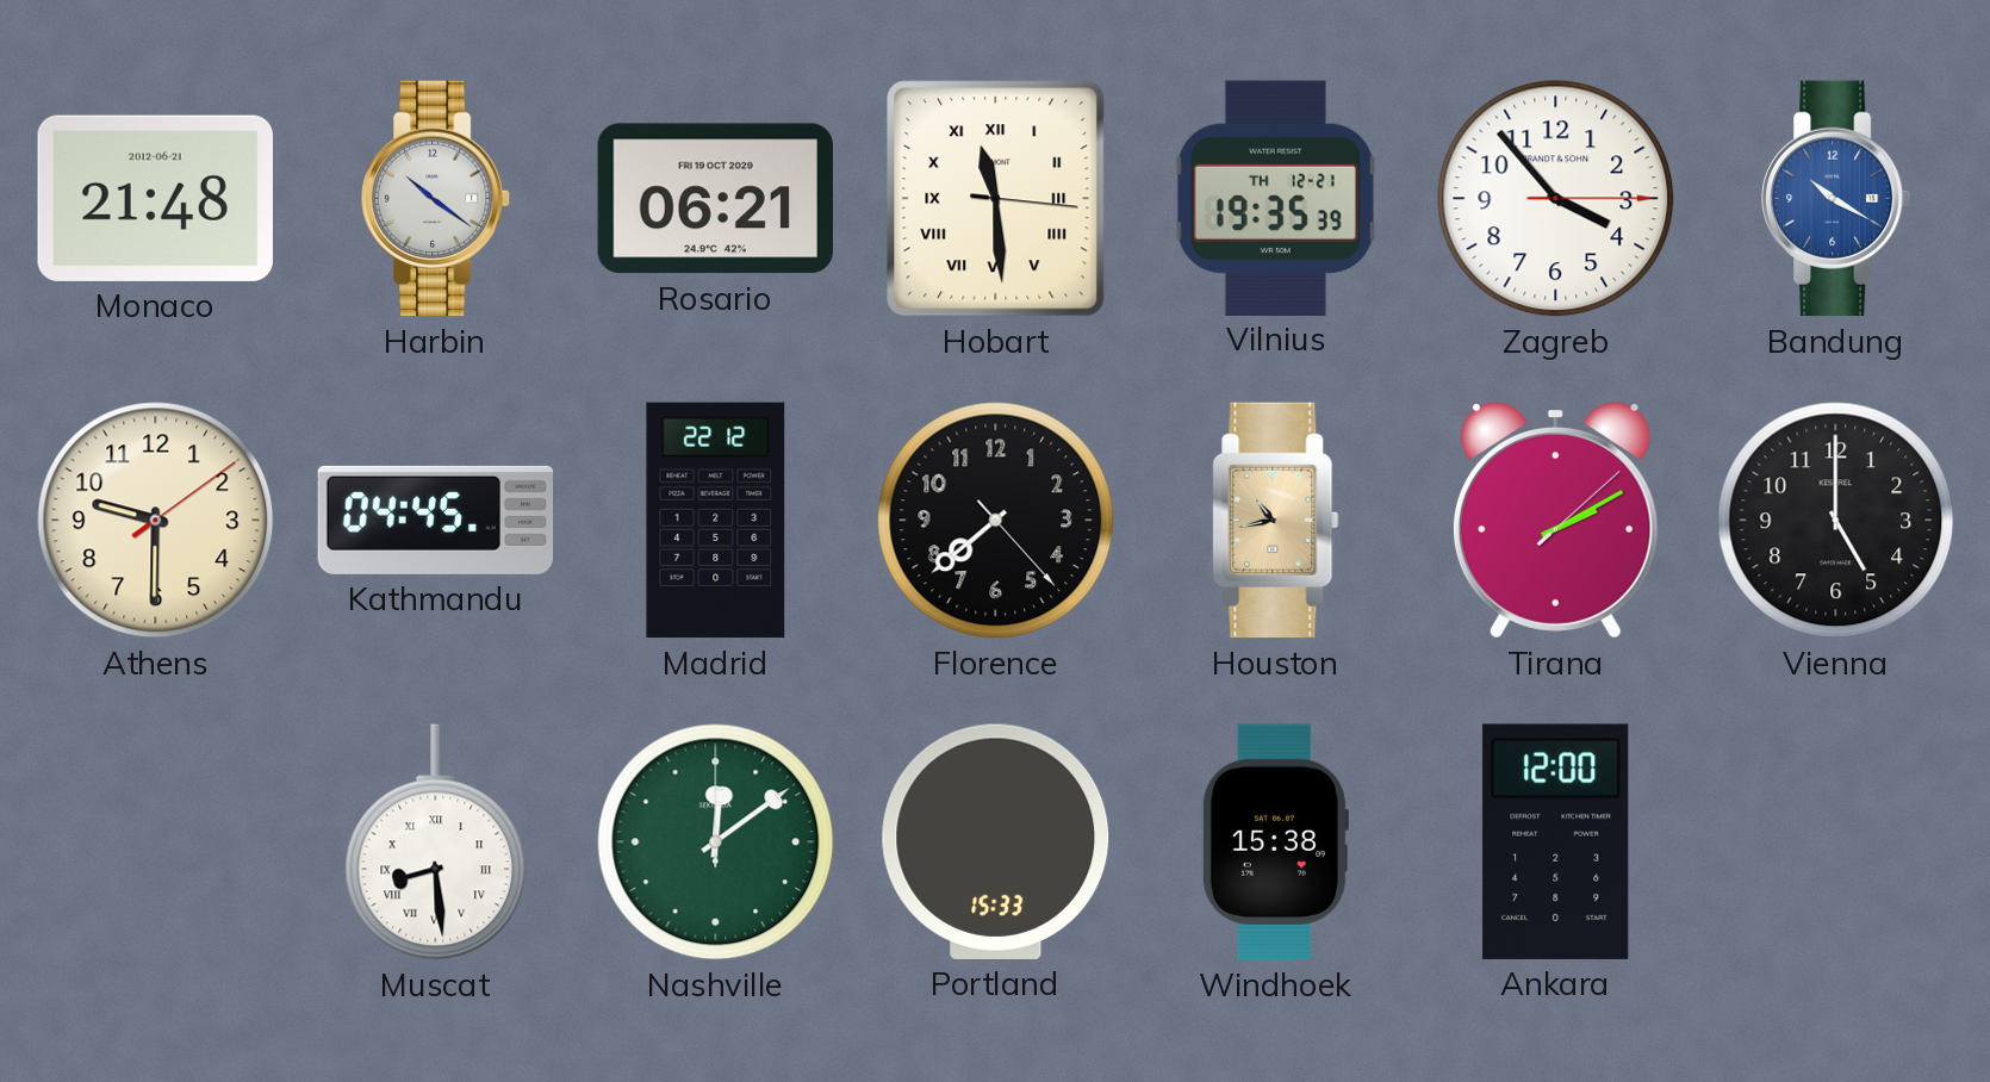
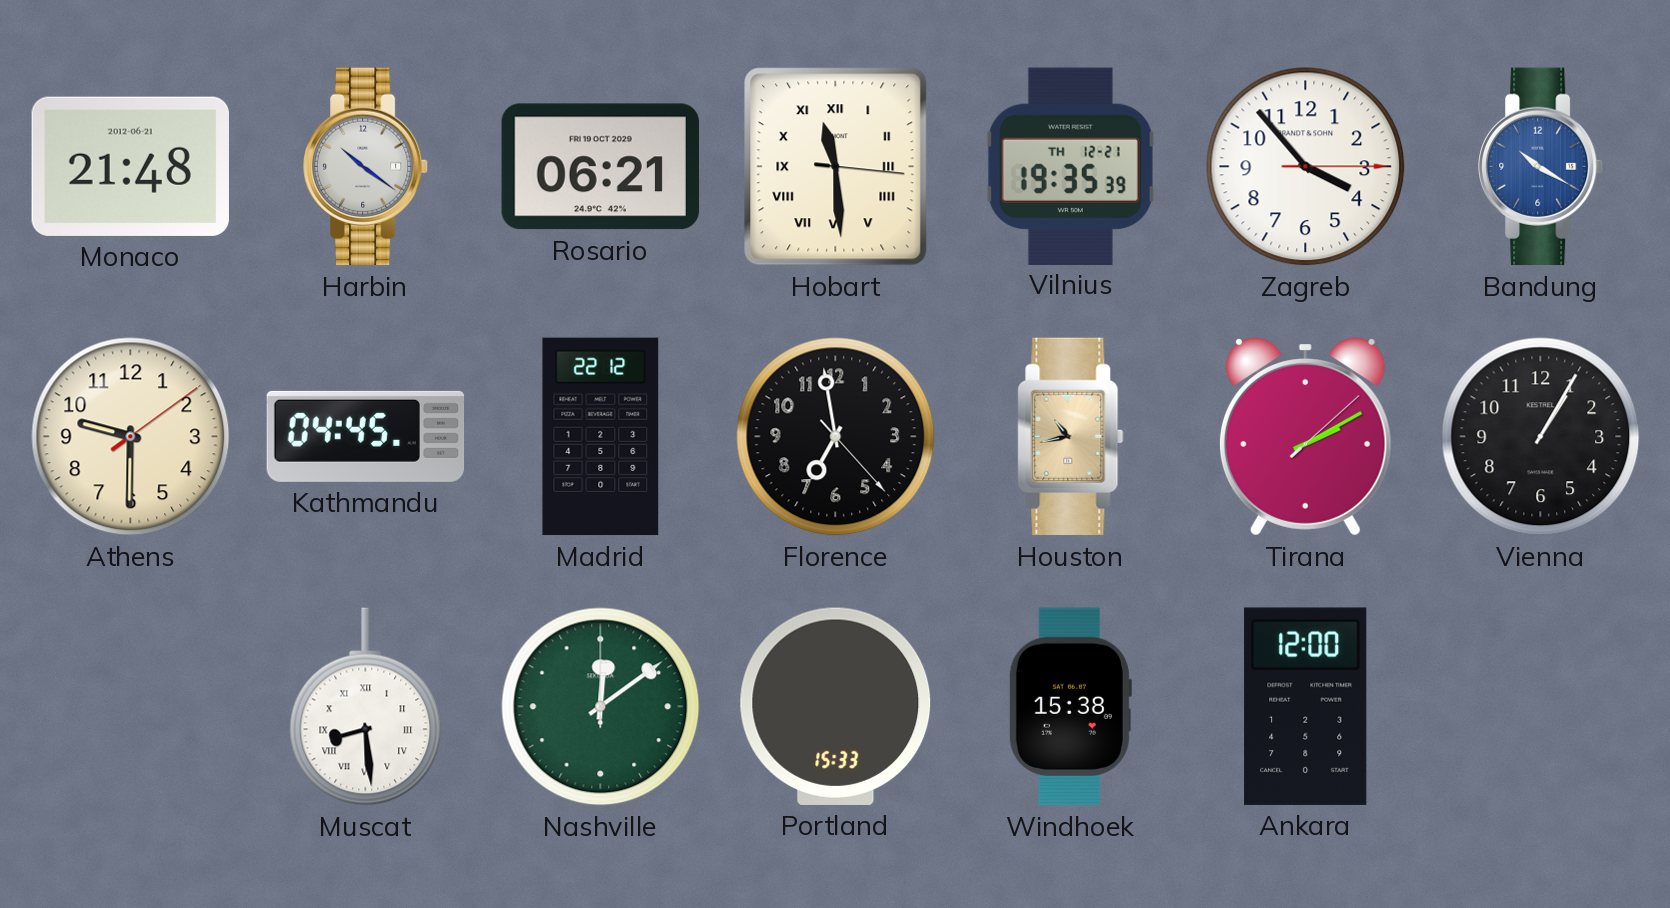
Florence: 7:38 -> 6:58 (836, 437)
Vienna: 5:00 -> 1:05 (1541, 437)
